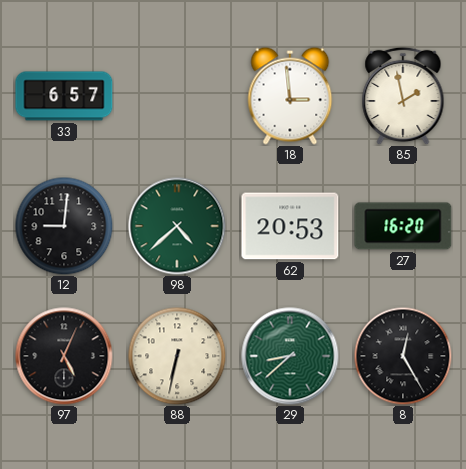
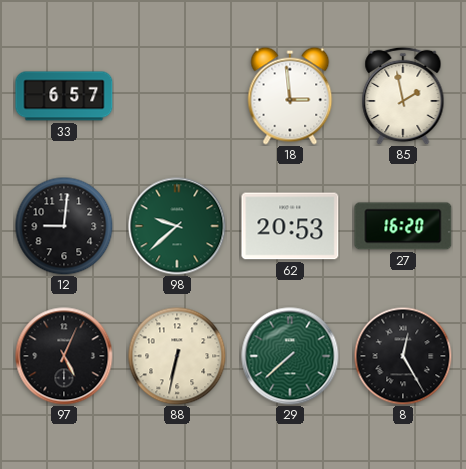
98: 4:38 -> 9:38 (177, 226)
29: 8:38 -> 7:38 (290, 356)
